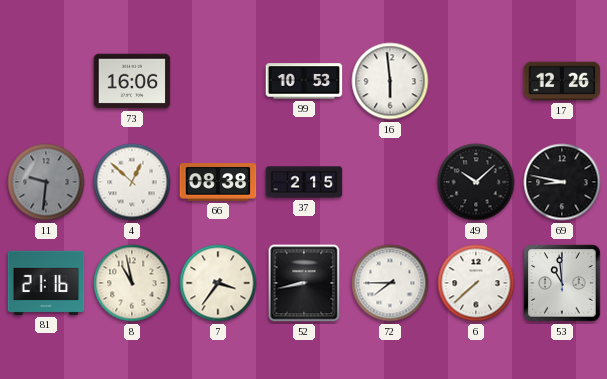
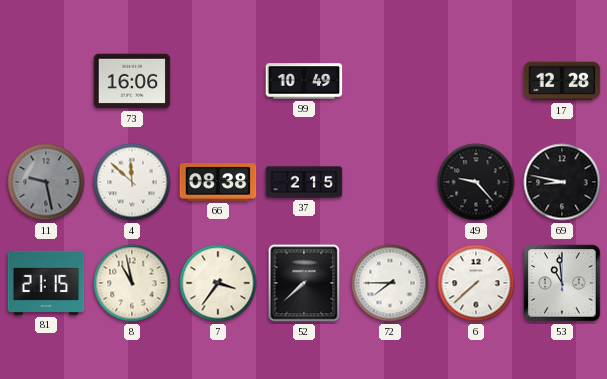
99: 10:53 -> 10:49 (304, 81)
16: 5:59 -> none (390, 81)
17: 12:26 -> 12:28 (562, 81)
11: 9:31 -> 9:28 (46, 182)
4: 12:52 -> 11:52 (132, 182)
49: 10:08 -> 9:23 (476, 182)
81: 21:16 -> 21:15 (46, 283)
52: 8:43 -> 7:38 (304, 283)
